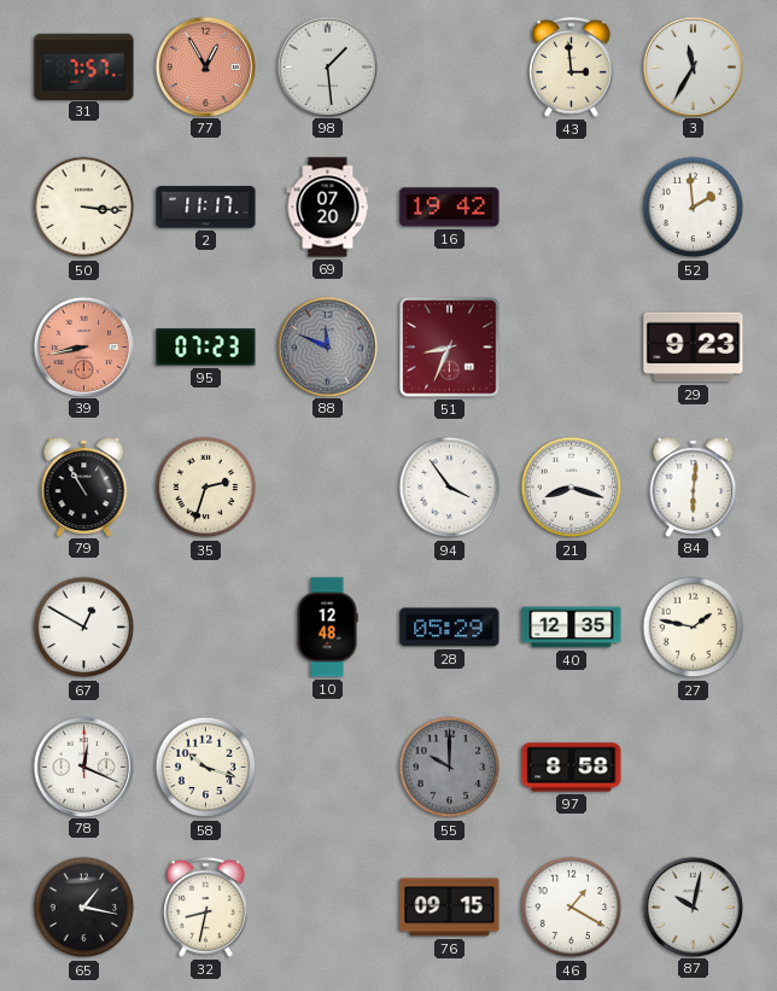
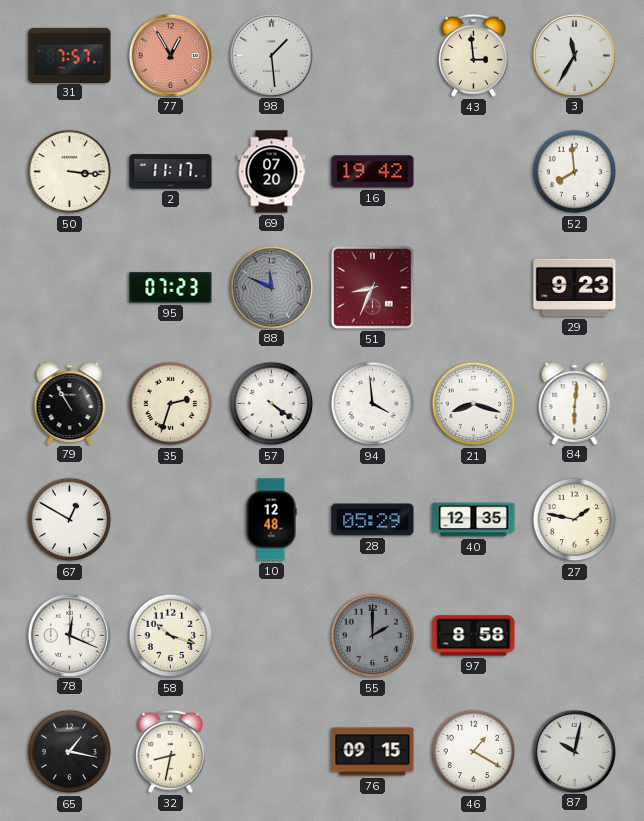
52: 1:59 -> 7:59 (575, 172)
39: 8:43 -> none (83, 346)
57: none -> 4:21 (272, 404)
94: 3:54 -> 3:59 (373, 404)
55: 10:00 -> 2:00 (373, 636)
